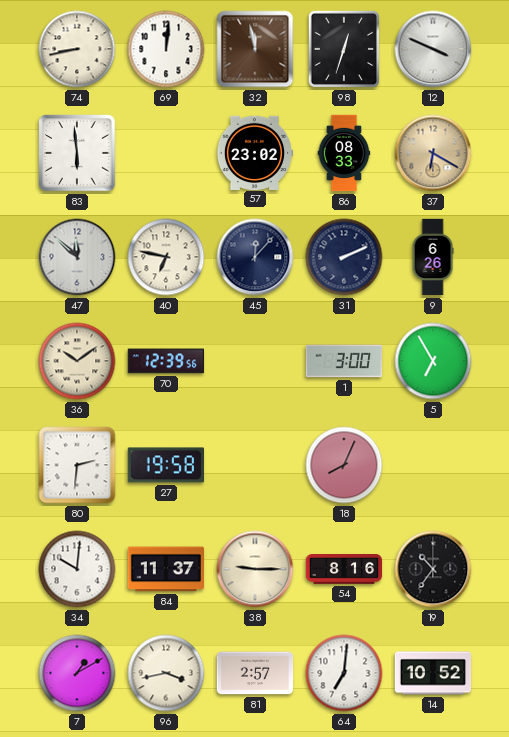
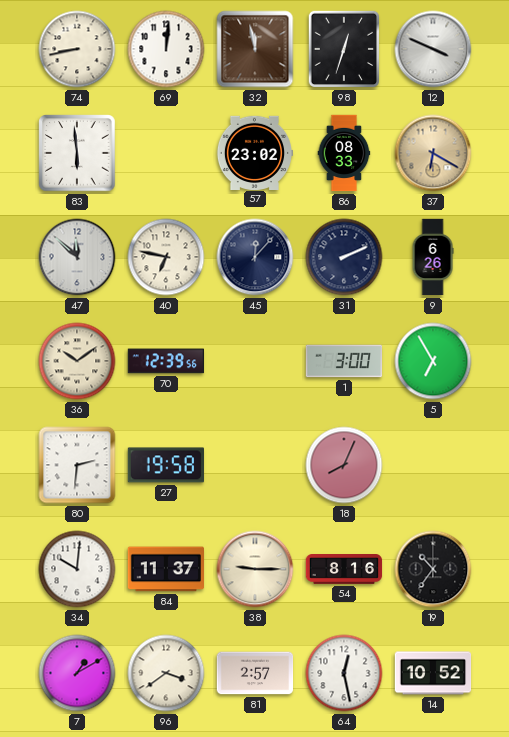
96: 3:43 -> 3:39 (166, 673)
64: 7:01 -> 12:28 (344, 673)
